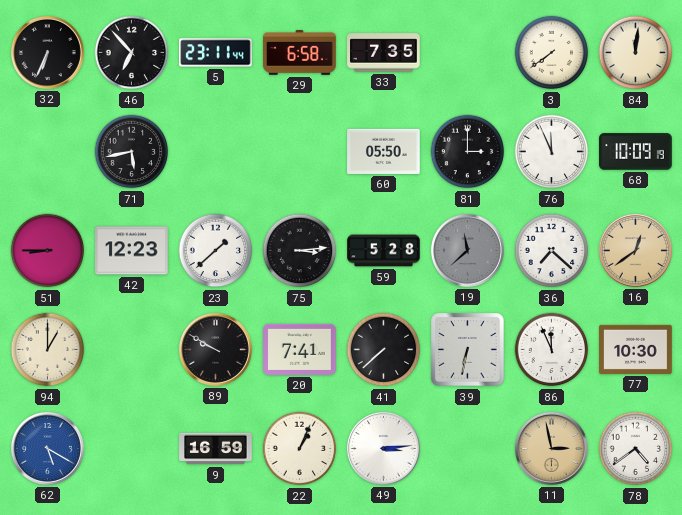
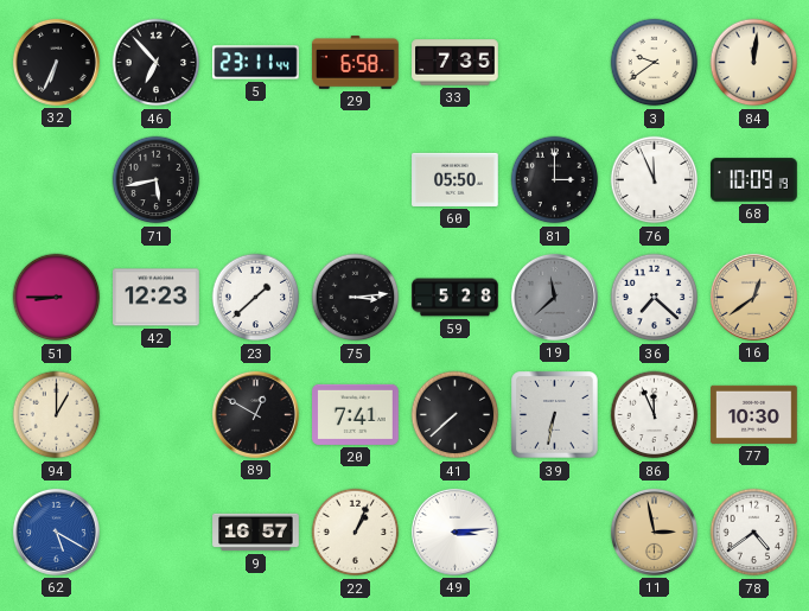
3: 7:39 -> 9:39 (655, 63)
89: 9:50 -> 12:50 (255, 414)
9: 16:59 -> 16:57 (256, 533)
